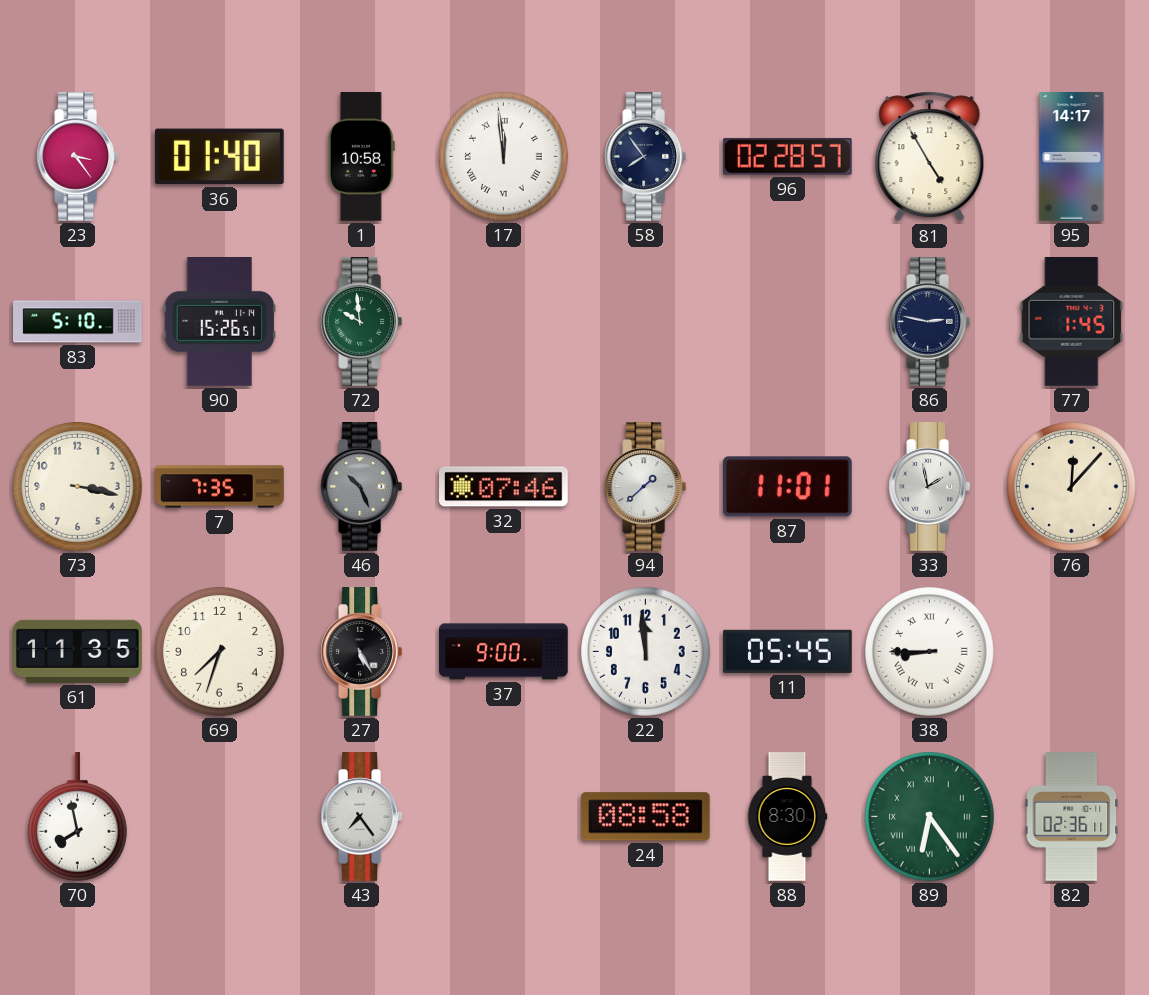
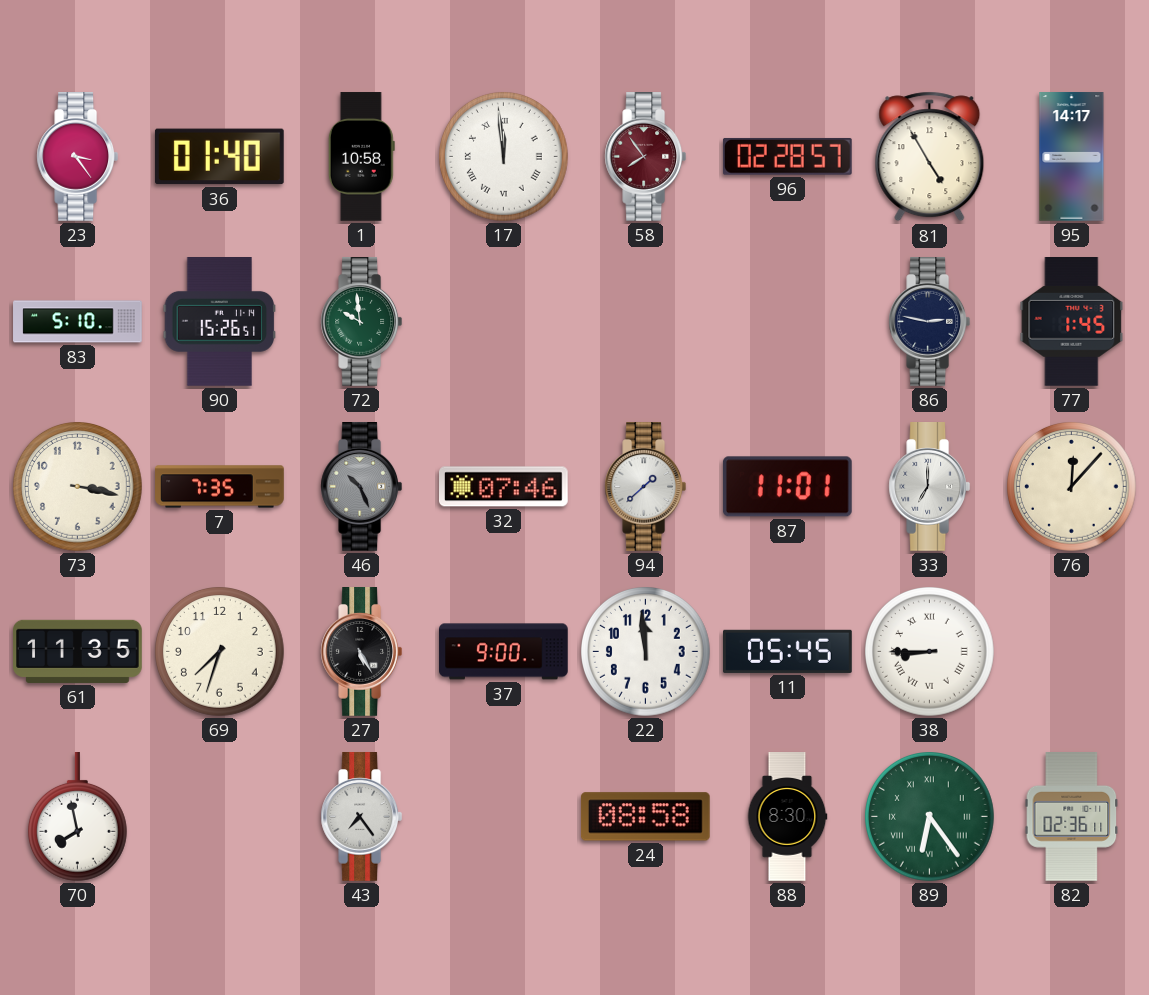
58 dial: navy -> burgundy (646, 157)
33: 1:58 -> 7:00 (930, 487)
